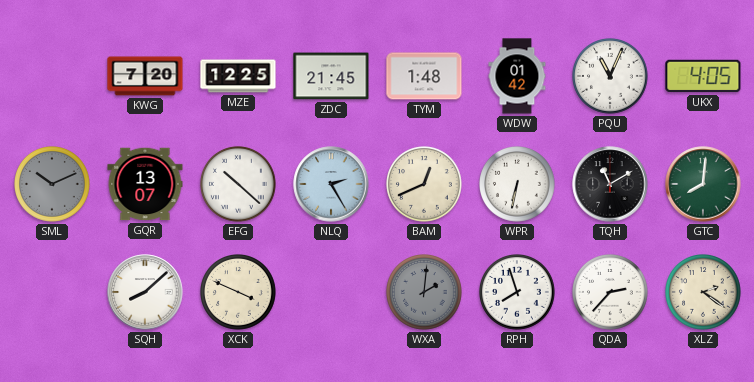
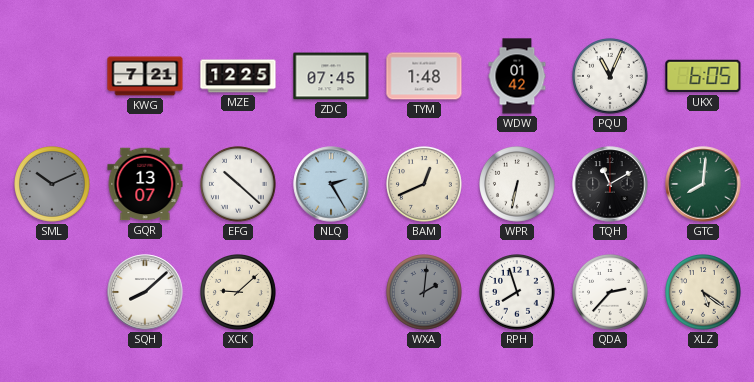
KWG: 7:20 -> 7:21 (145, 76)
ZDC: 21:45 -> 07:45 (331, 76)
UKX: 4:05 -> 6:05 (703, 76)
XCK: 3:49 -> 9:08 (239, 293)
XLZ: 2:21 -> 5:21 (704, 293)
